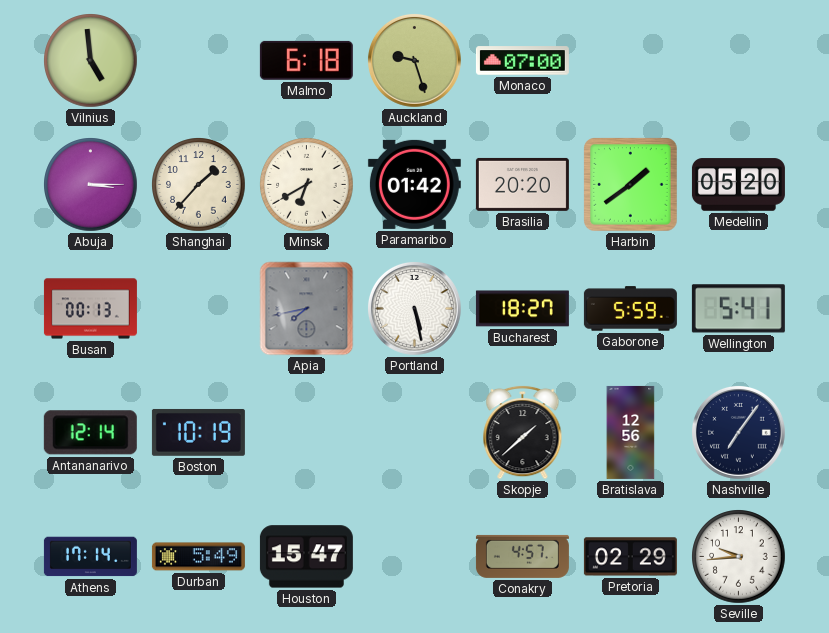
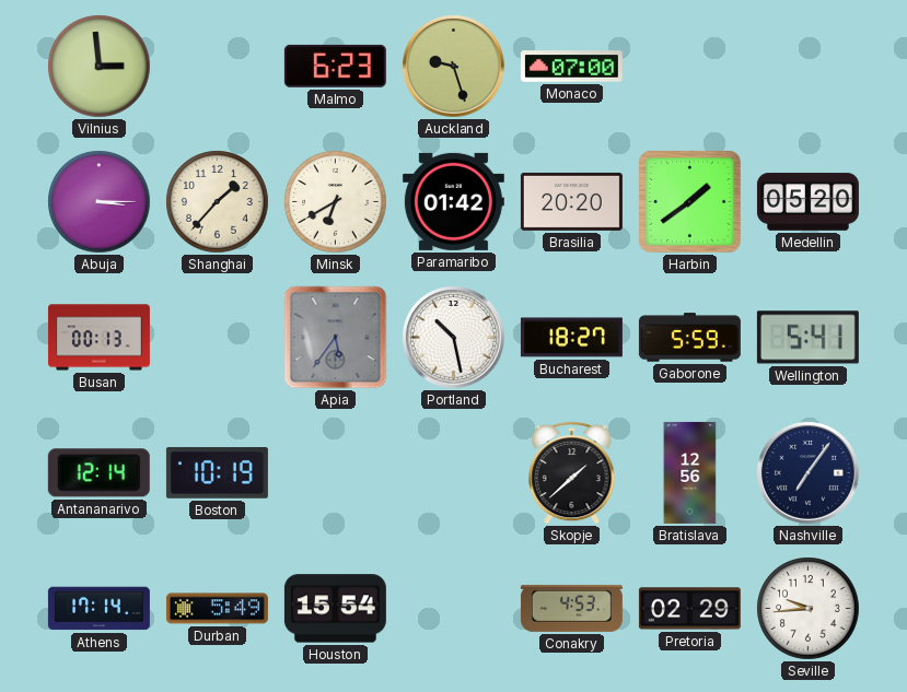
Vilnius: 4:59 -> 2:59 (100, 67)
Malmo: 6:18 -> 6:23 (335, 66)
Apia: 7:43 -> 5:36 (336, 338)
Portland: 5:28 -> 10:28 (453, 337)
Houston: 15:47 -> 15:54 (335, 609)
Conakry: 4:57 -> 4:53 (571, 608)
